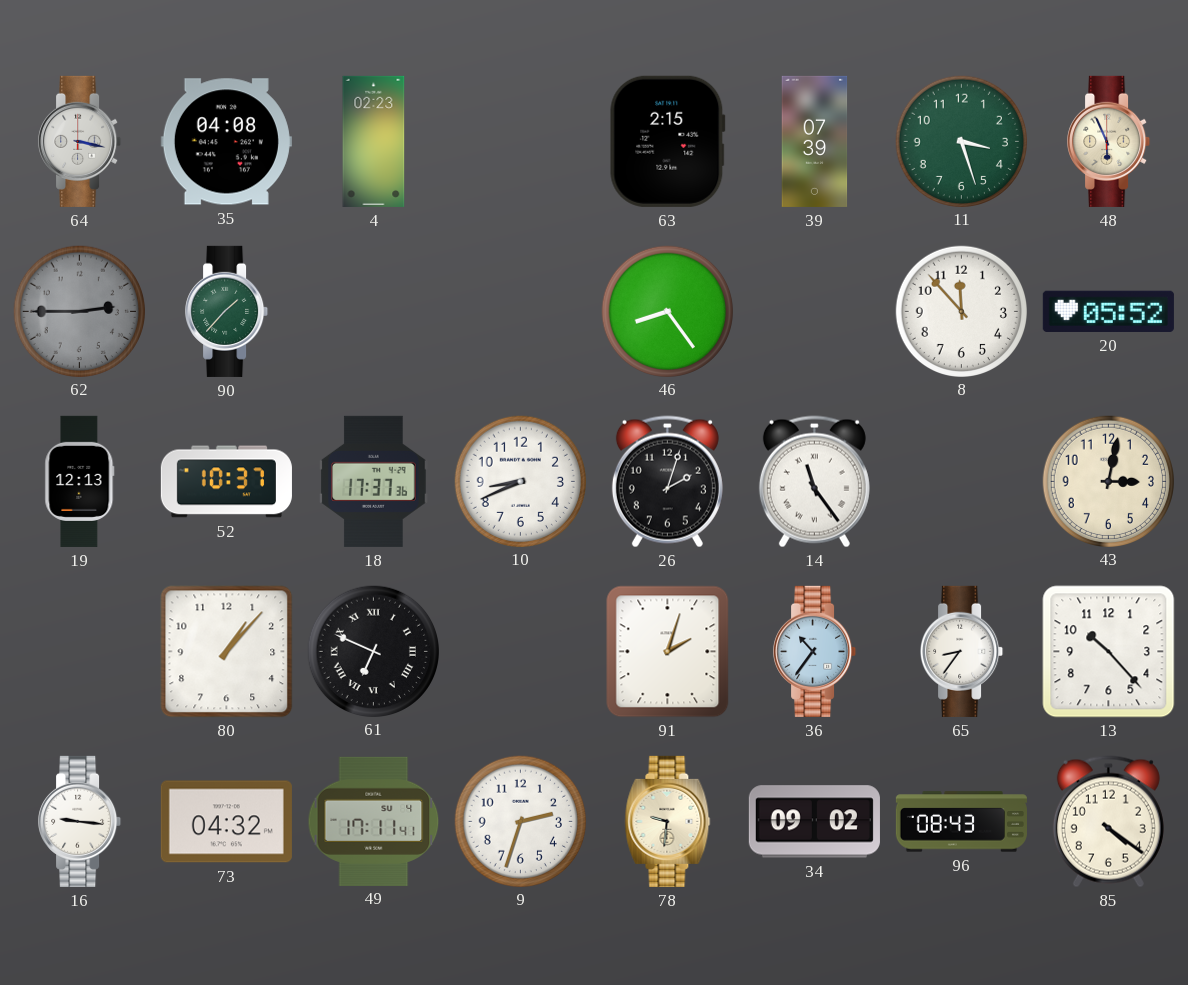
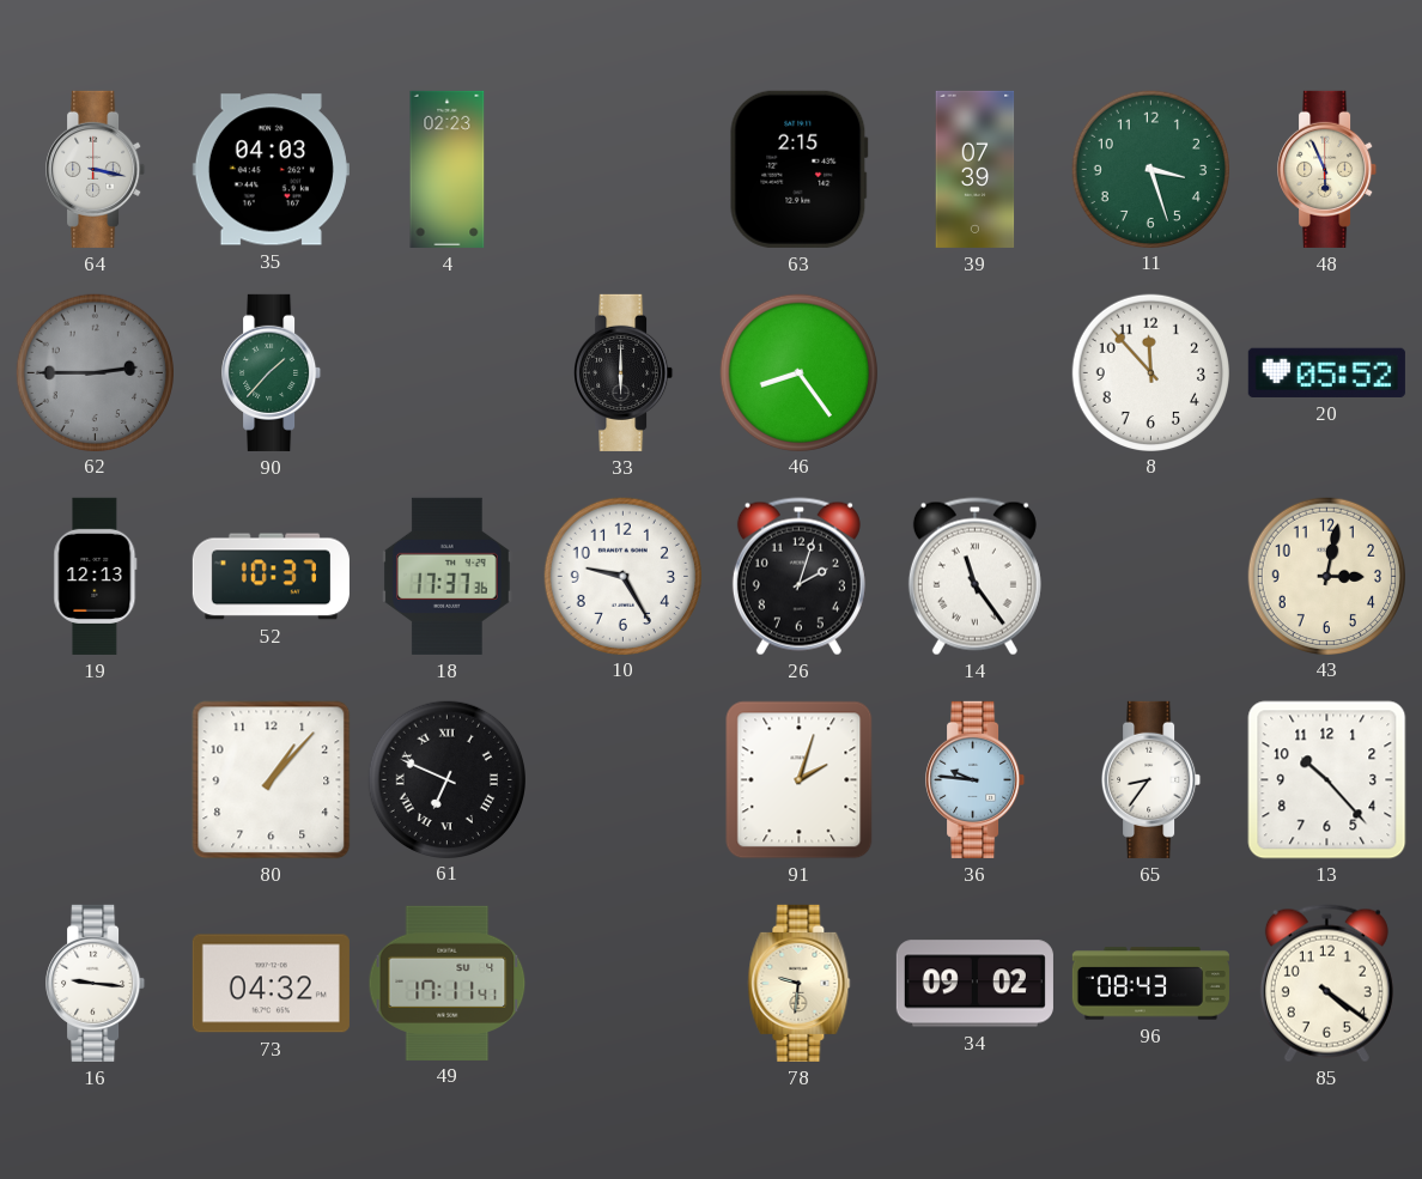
35: 04:08 -> 04:03 (271, 170)
33: none -> 6:00 (624, 372)
10: 8:41 -> 9:25 (622, 576)
36: 10:36 -> 9:46 (976, 779)
9: 2:33 -> none (520, 821)
